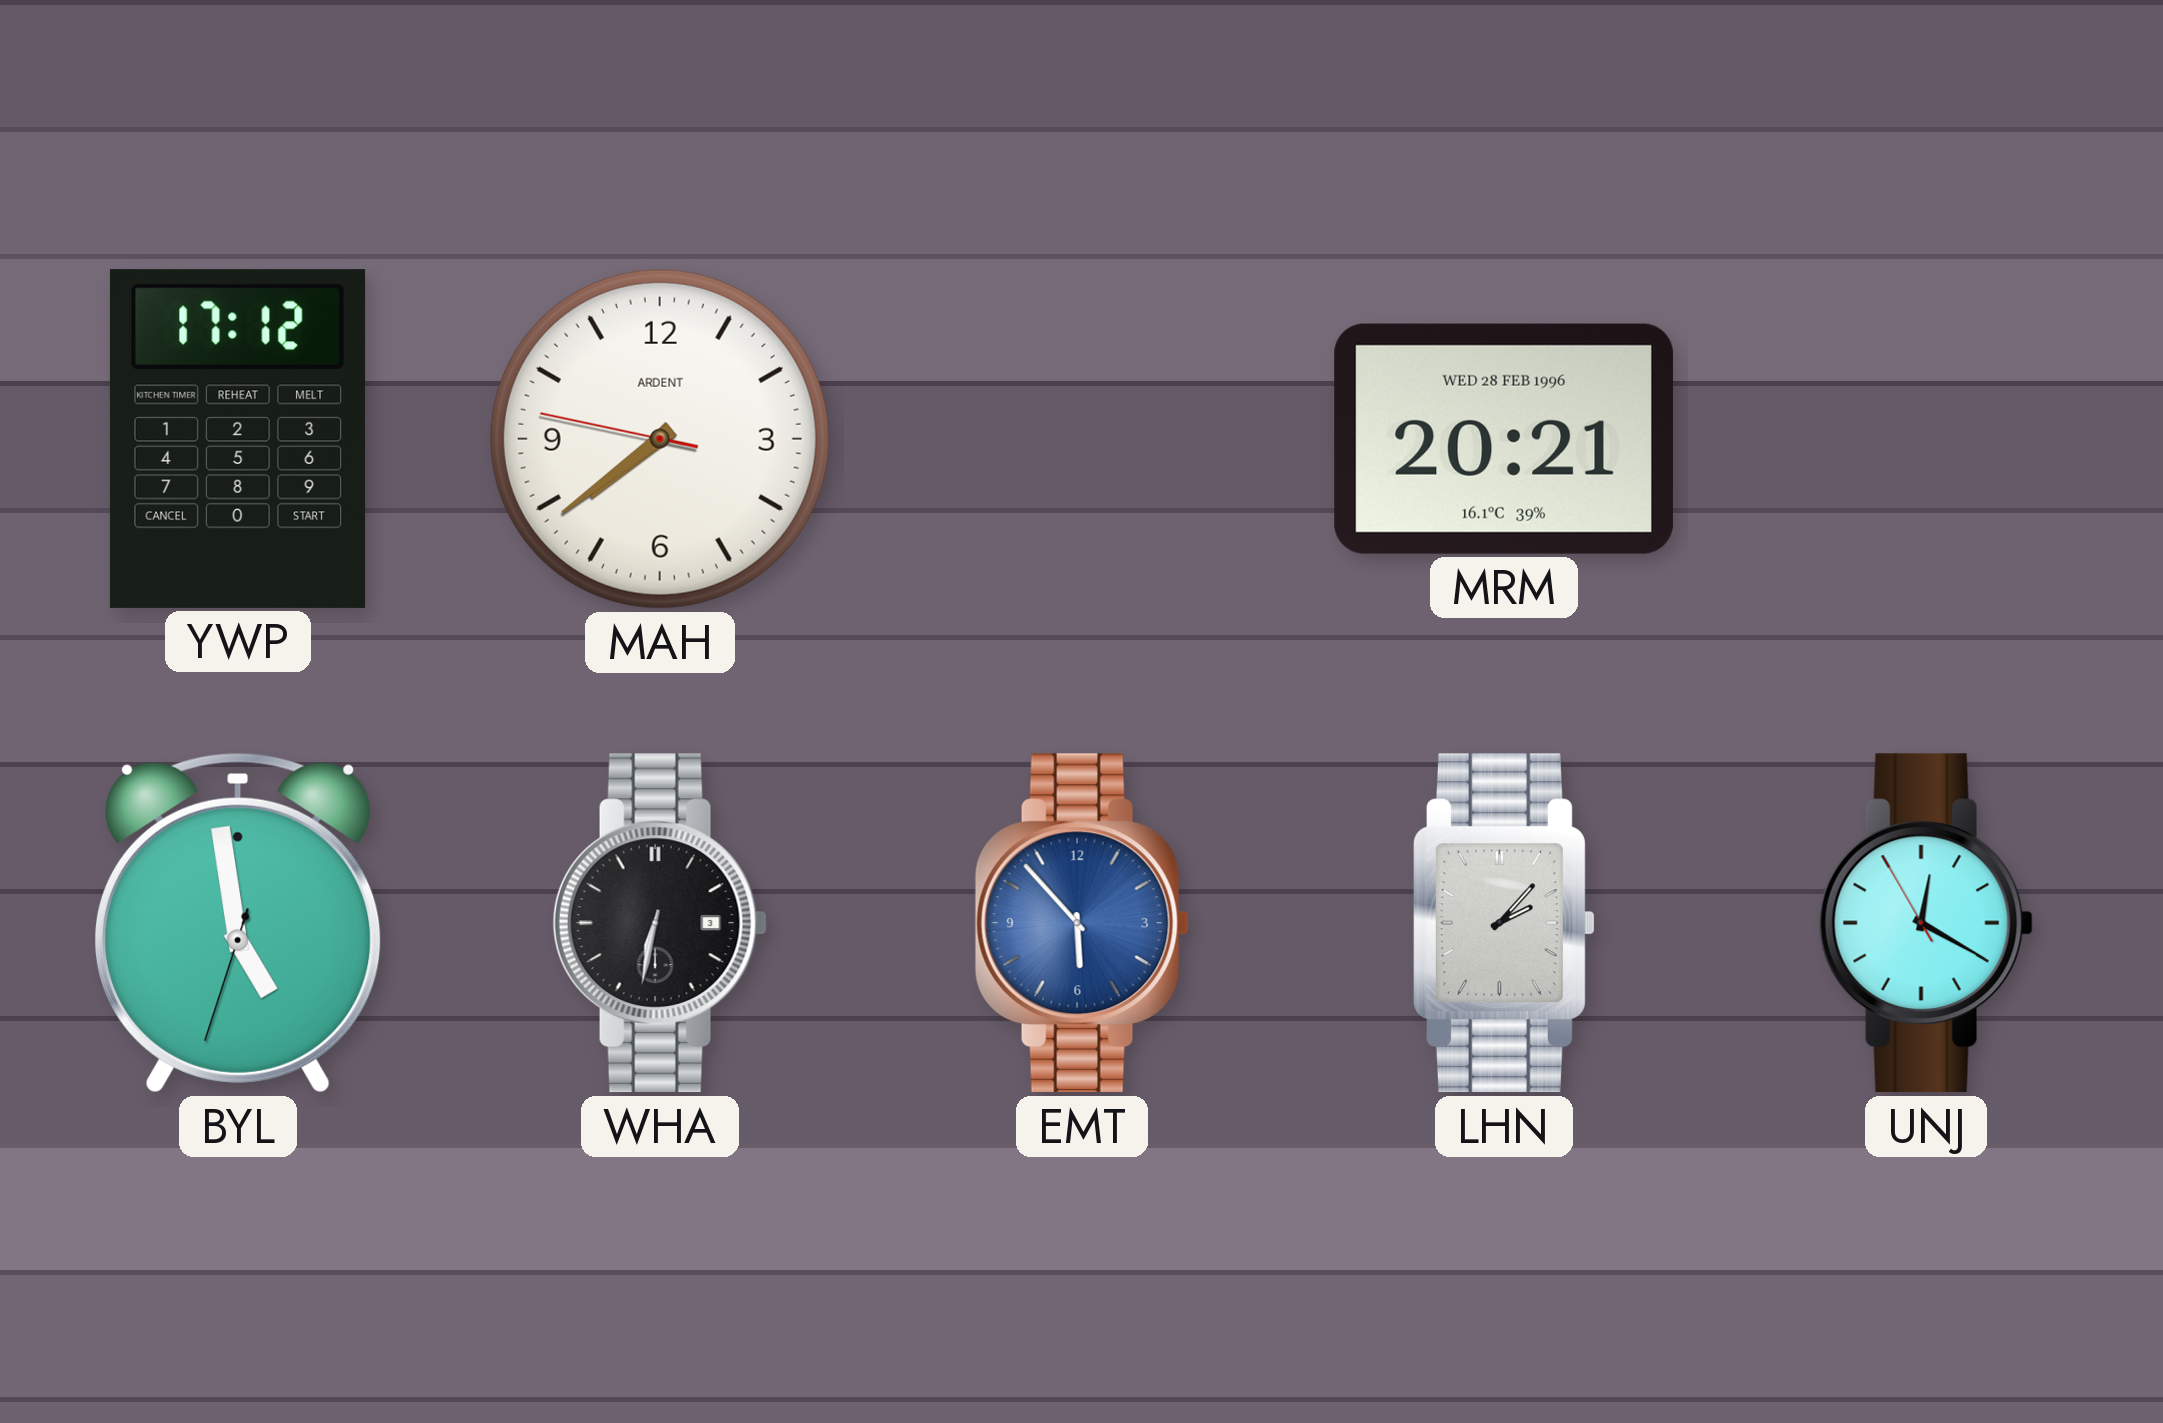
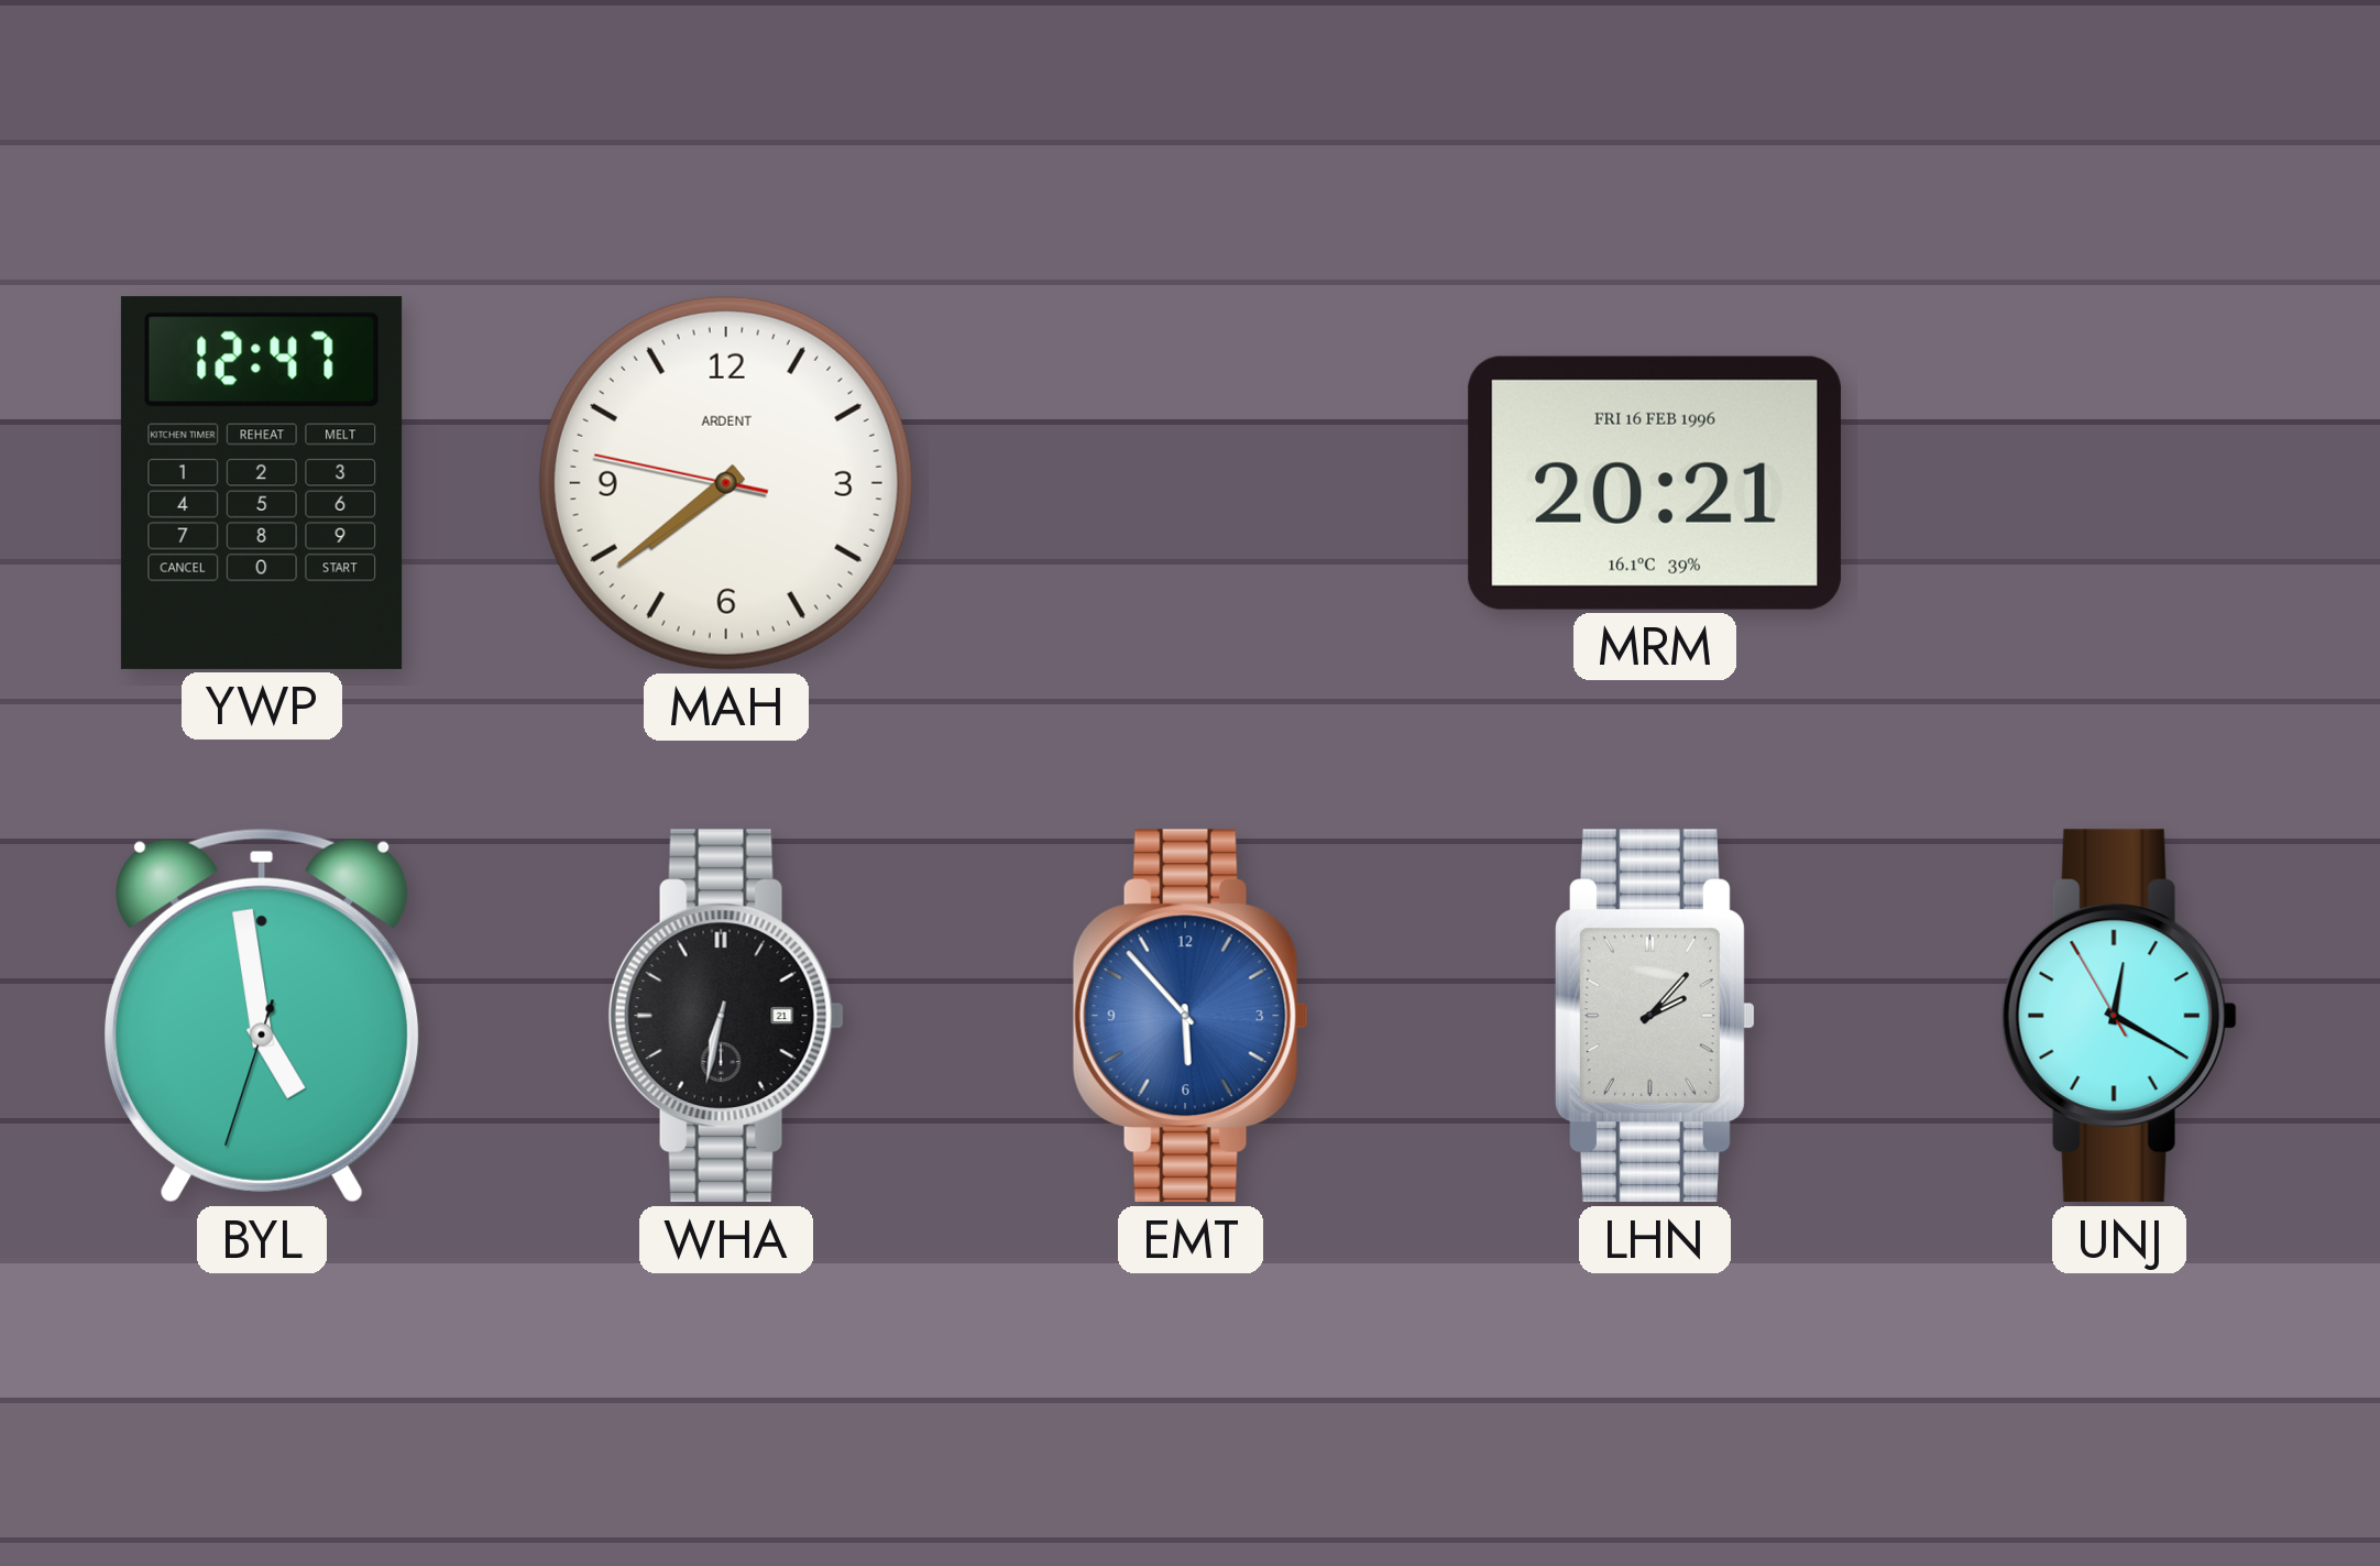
YWP: 17:12 -> 12:47 (262, 483)
MRM date: WED 28 FEB 1996 -> FRI 16 FEB 1996 (1655, 483)
WHA date: 3 -> 21 (726, 1016)
